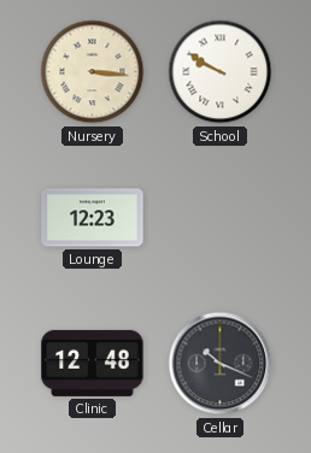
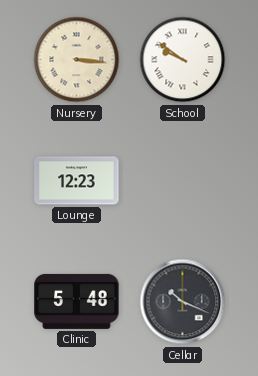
School: 9:50 -> 9:51 (183, 60)
Clinic: 12:48 -> 5:48 (77, 301)
